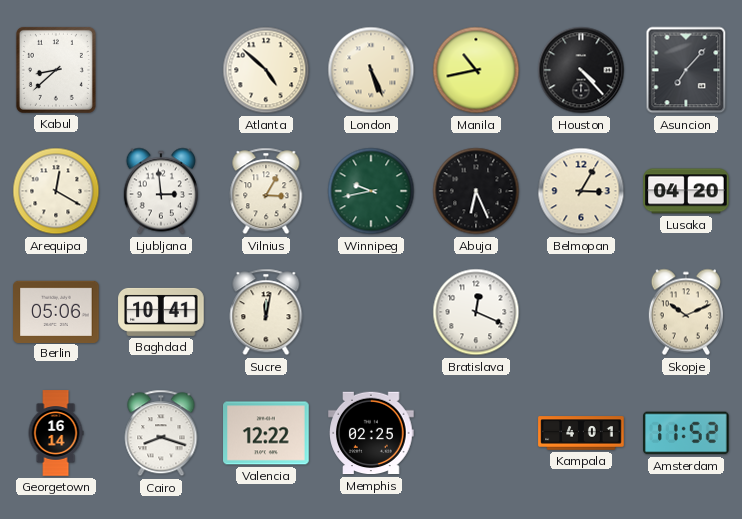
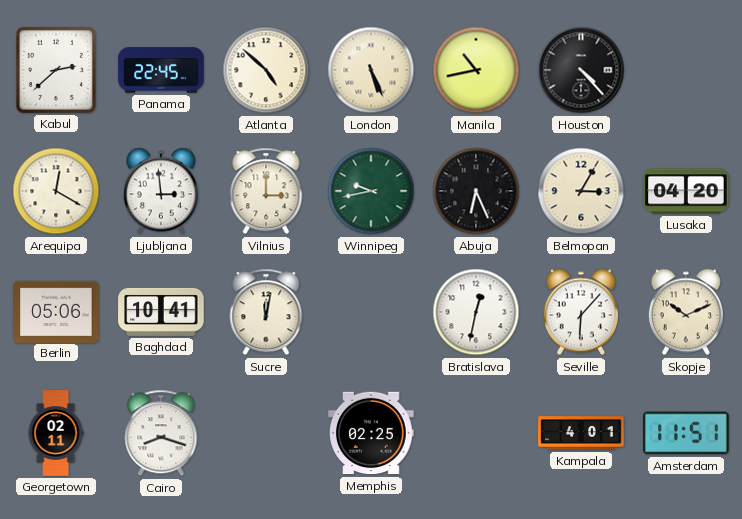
Kabul: 8:38 -> 2:38 (56, 70)
Panama: none -> 22:45 (161, 70)
Asuncion: 7:07 -> none (686, 70)
Vilnius: 3:05 -> 3:00 (266, 191)
Bratislava: 12:19 -> 12:32 (476, 312)
Seville: none -> 6:07 (581, 312)
Georgetown: 16:14 -> 02:11 (56, 433)
Valencia: 12:22 -> none (266, 433)
Amsterdam: 11:52 -> 11:51 (686, 433)
